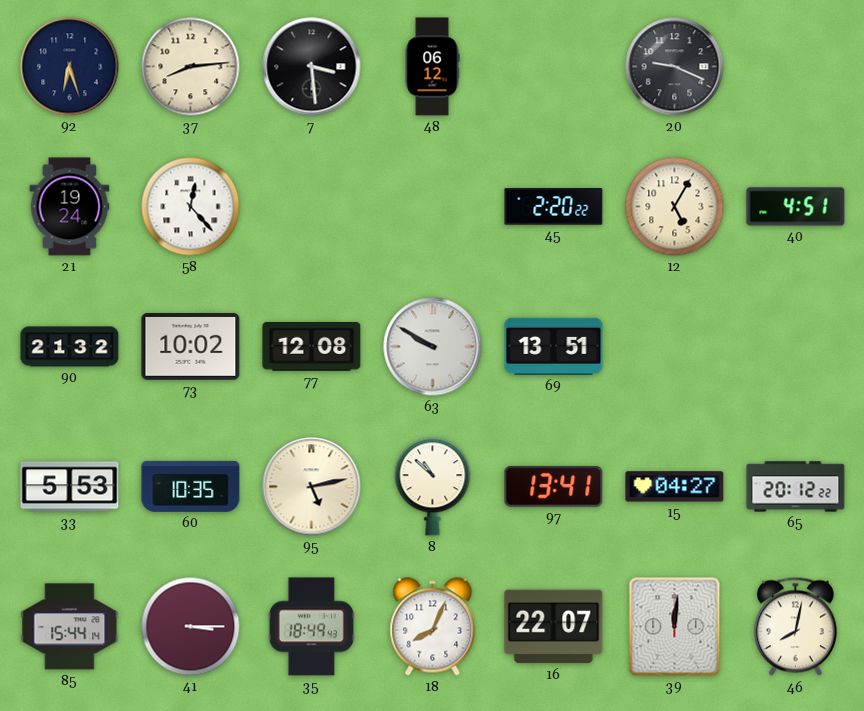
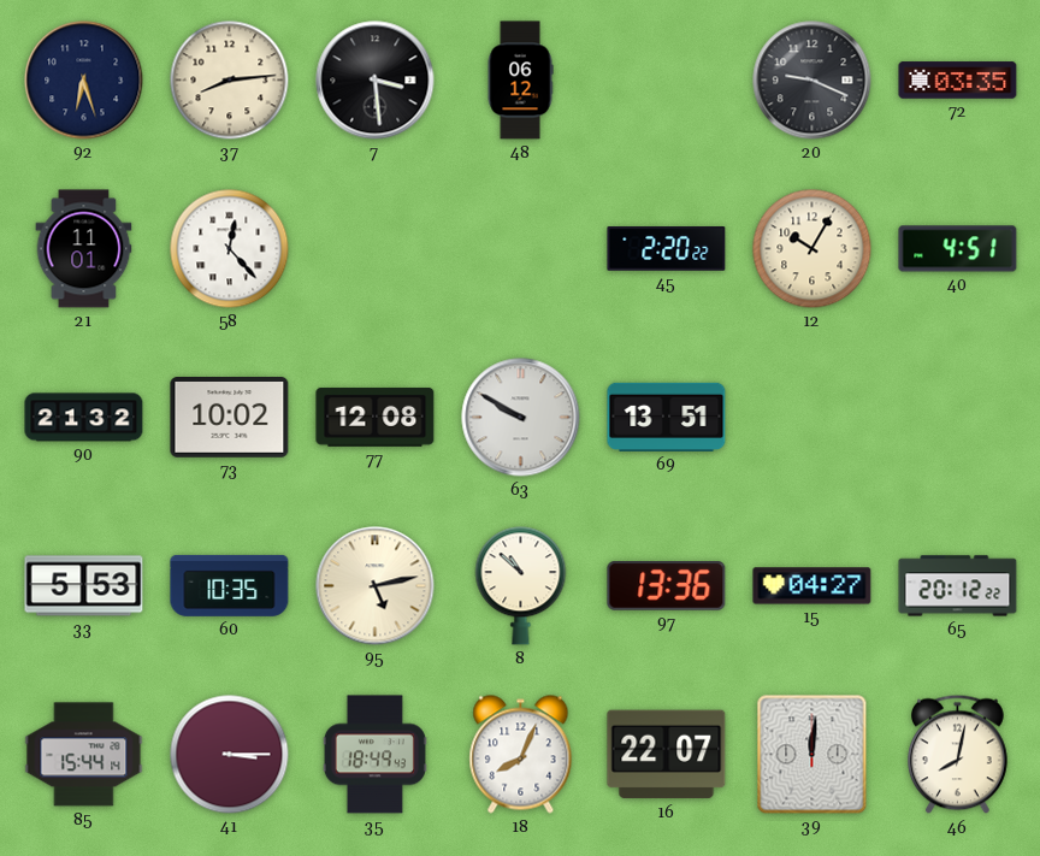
72: none -> 03:35 (958, 81)
21: 19:24 -> 11:01 (84, 249)
12: 5:05 -> 10:05 (812, 249)
97: 13:41 -> 13:36 (667, 586)
